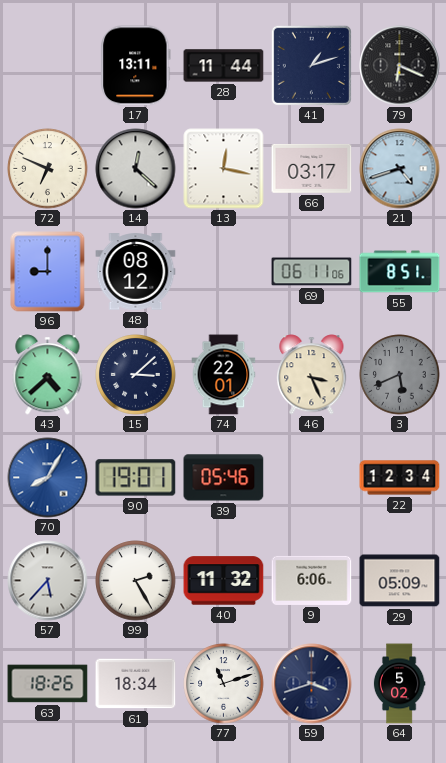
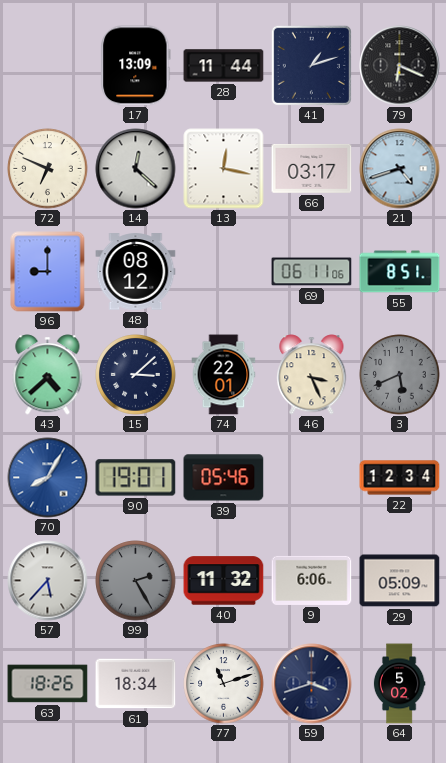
17: 13:11 -> 13:09 (136, 66)
99 dial: white -> grey (136, 581)
